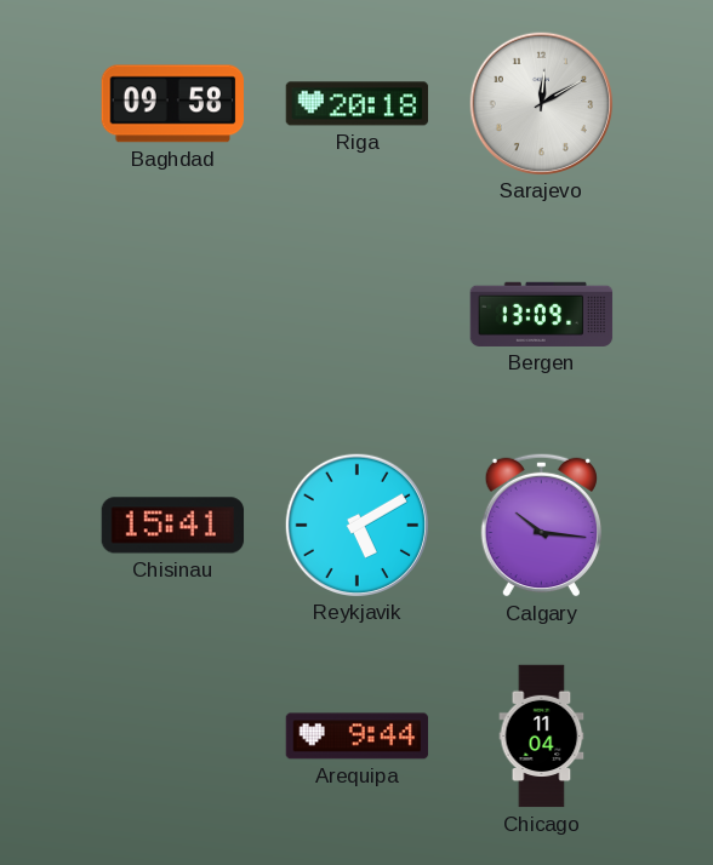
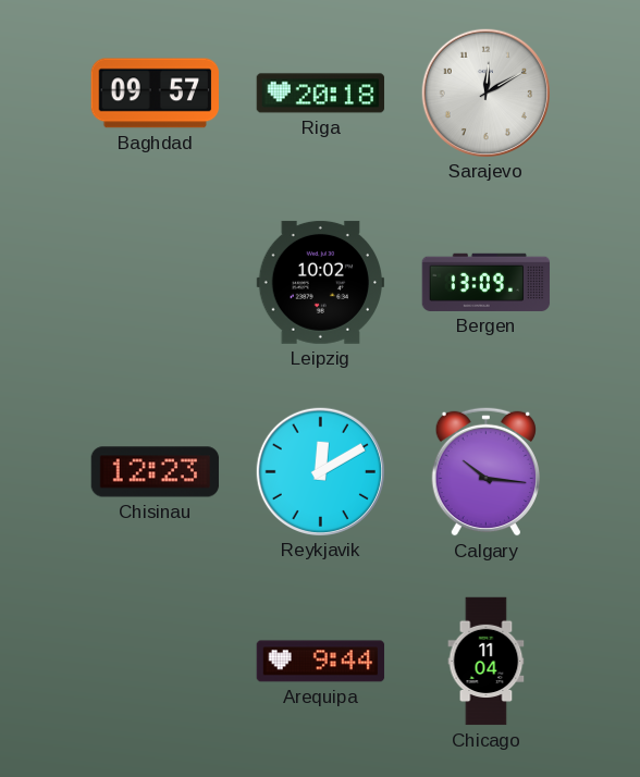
Baghdad: 09:58 -> 09:57 (155, 94)
Leipzig: none -> 10:02 (321, 282)
Chisinau: 15:41 -> 12:23 (156, 472)
Reykjavik: 5:10 -> 12:10 (320, 471)
